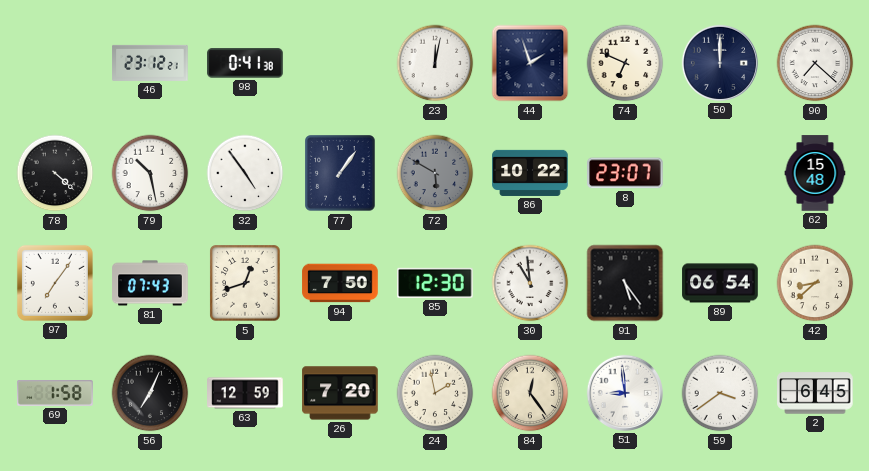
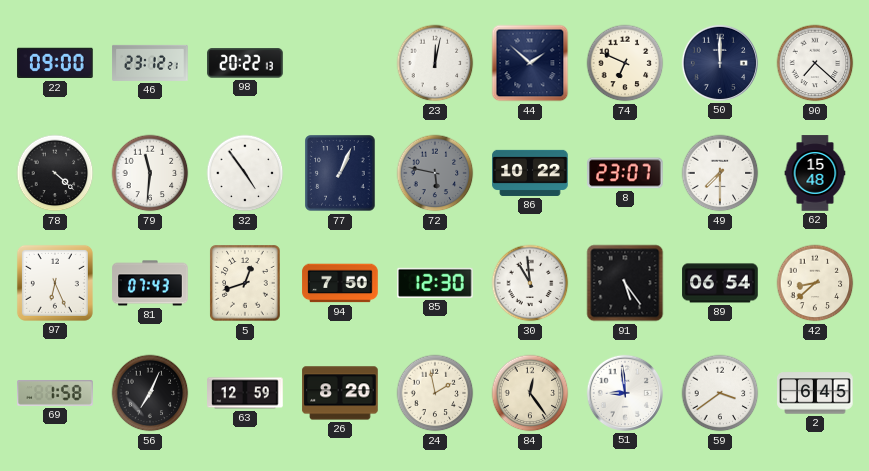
22: none -> 09:00 (55, 63)
98: 0:41 -> 20:22 (245, 63)
44: 1:57 -> 1:52 (530, 63)
79: 10:28 -> 11:31 (150, 173)
77: 1:06 -> 1:04 (340, 173)
72: 5:50 -> 5:47 (435, 173)
49: none -> 7:30 (720, 173)
97: 7:06 -> 6:26 (55, 283)
26: 7:20 -> 8:20 (340, 393)
